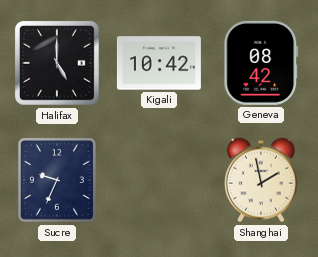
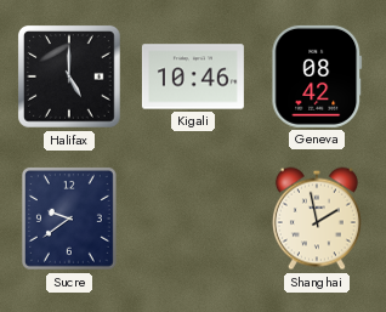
Kigali: 10:42 -> 10:46 (193, 76)
Sucre: 9:34 -> 9:39 (69, 219)
